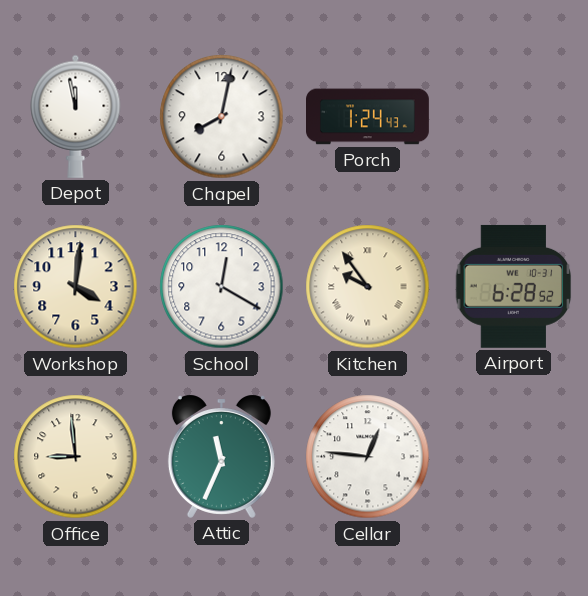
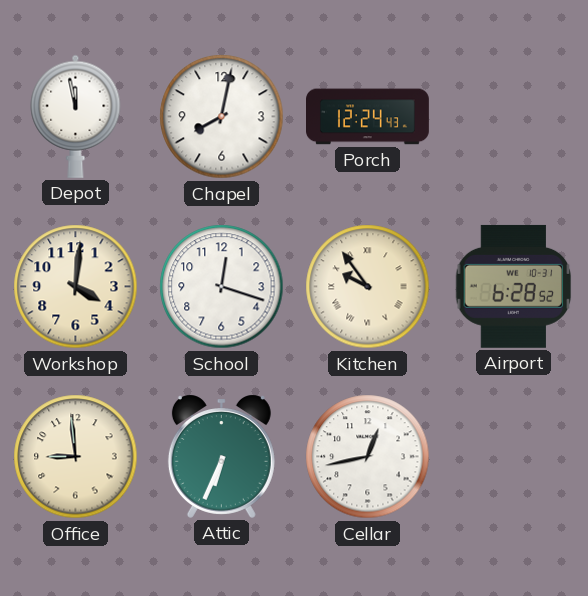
Porch: 1:24 -> 12:24 (368, 117)
School: 12:20 -> 12:18 (222, 287)
Attic: 11:34 -> 6:34 (221, 456)
Cellar: 12:46 -> 12:43 (368, 457)
